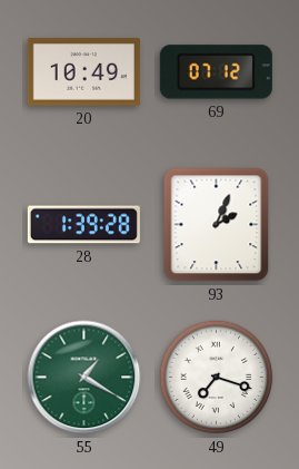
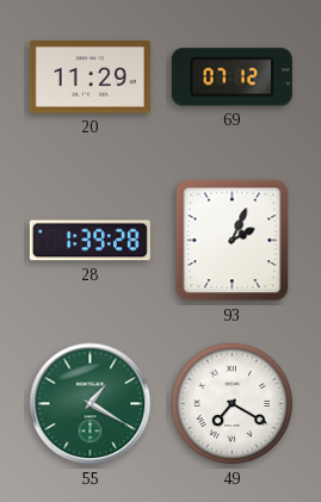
20: 10:49 -> 11:29 (89, 78)
49: 7:18 -> 7:20 (233, 404)
